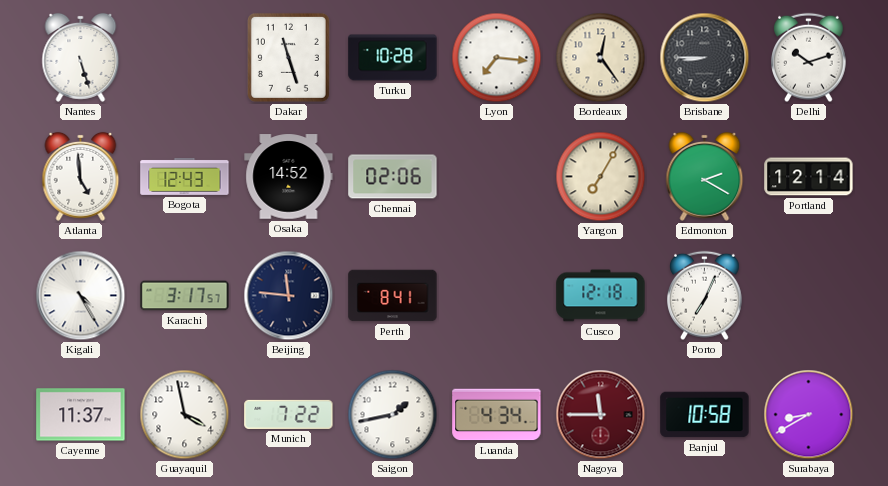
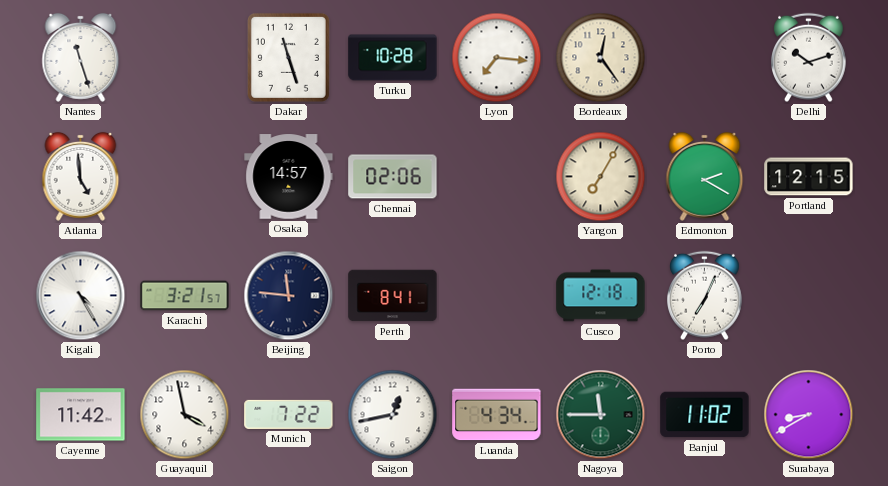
Nantes: 5:27 -> 11:27 (81, 57)
Brisbane: 8:45 -> none (705, 58)
Bogota: 12:43 -> none (185, 176)
Osaka: 14:52 -> 14:57 (289, 177)
Portland: 12:14 -> 12:15 (809, 177)
Karachi: 3:17 -> 3:21 (185, 296)
Cayenne: 11:37 -> 11:42 (81, 415)
Saigon: 1:43 -> 12:43 (393, 415)
Nagoya dial: burgundy -> green (601, 415)
Banjul: 10:58 -> 11:02 (705, 415)
